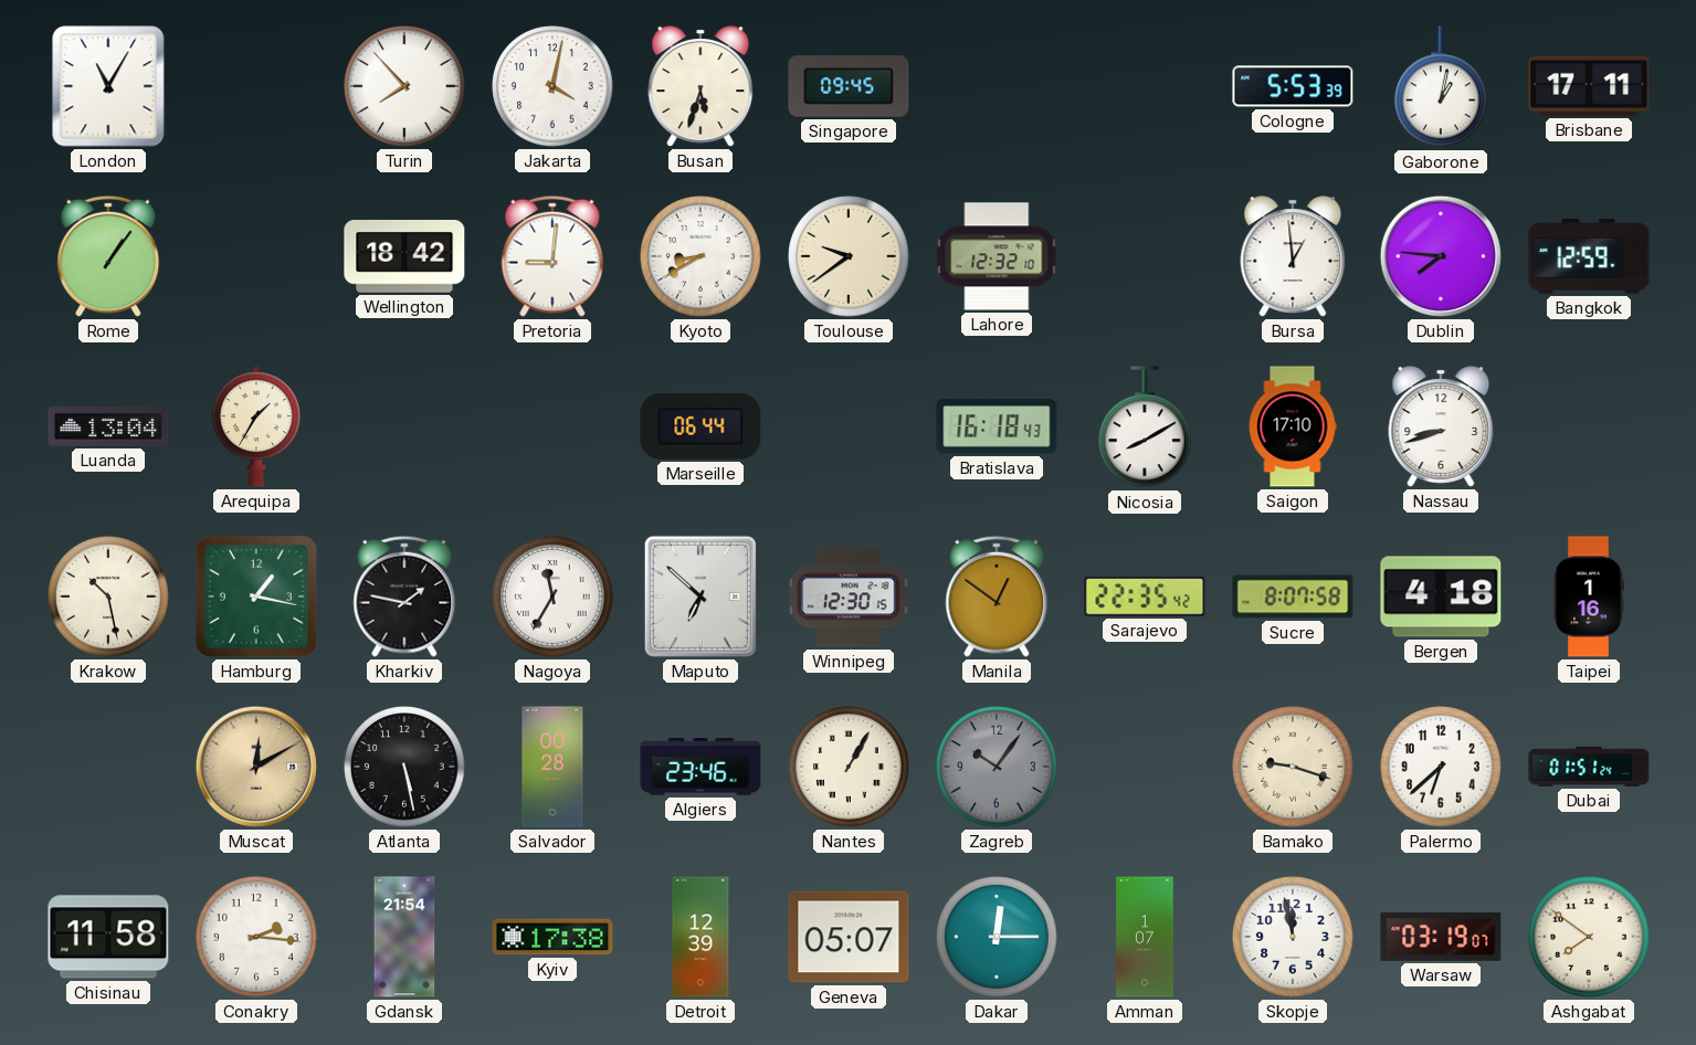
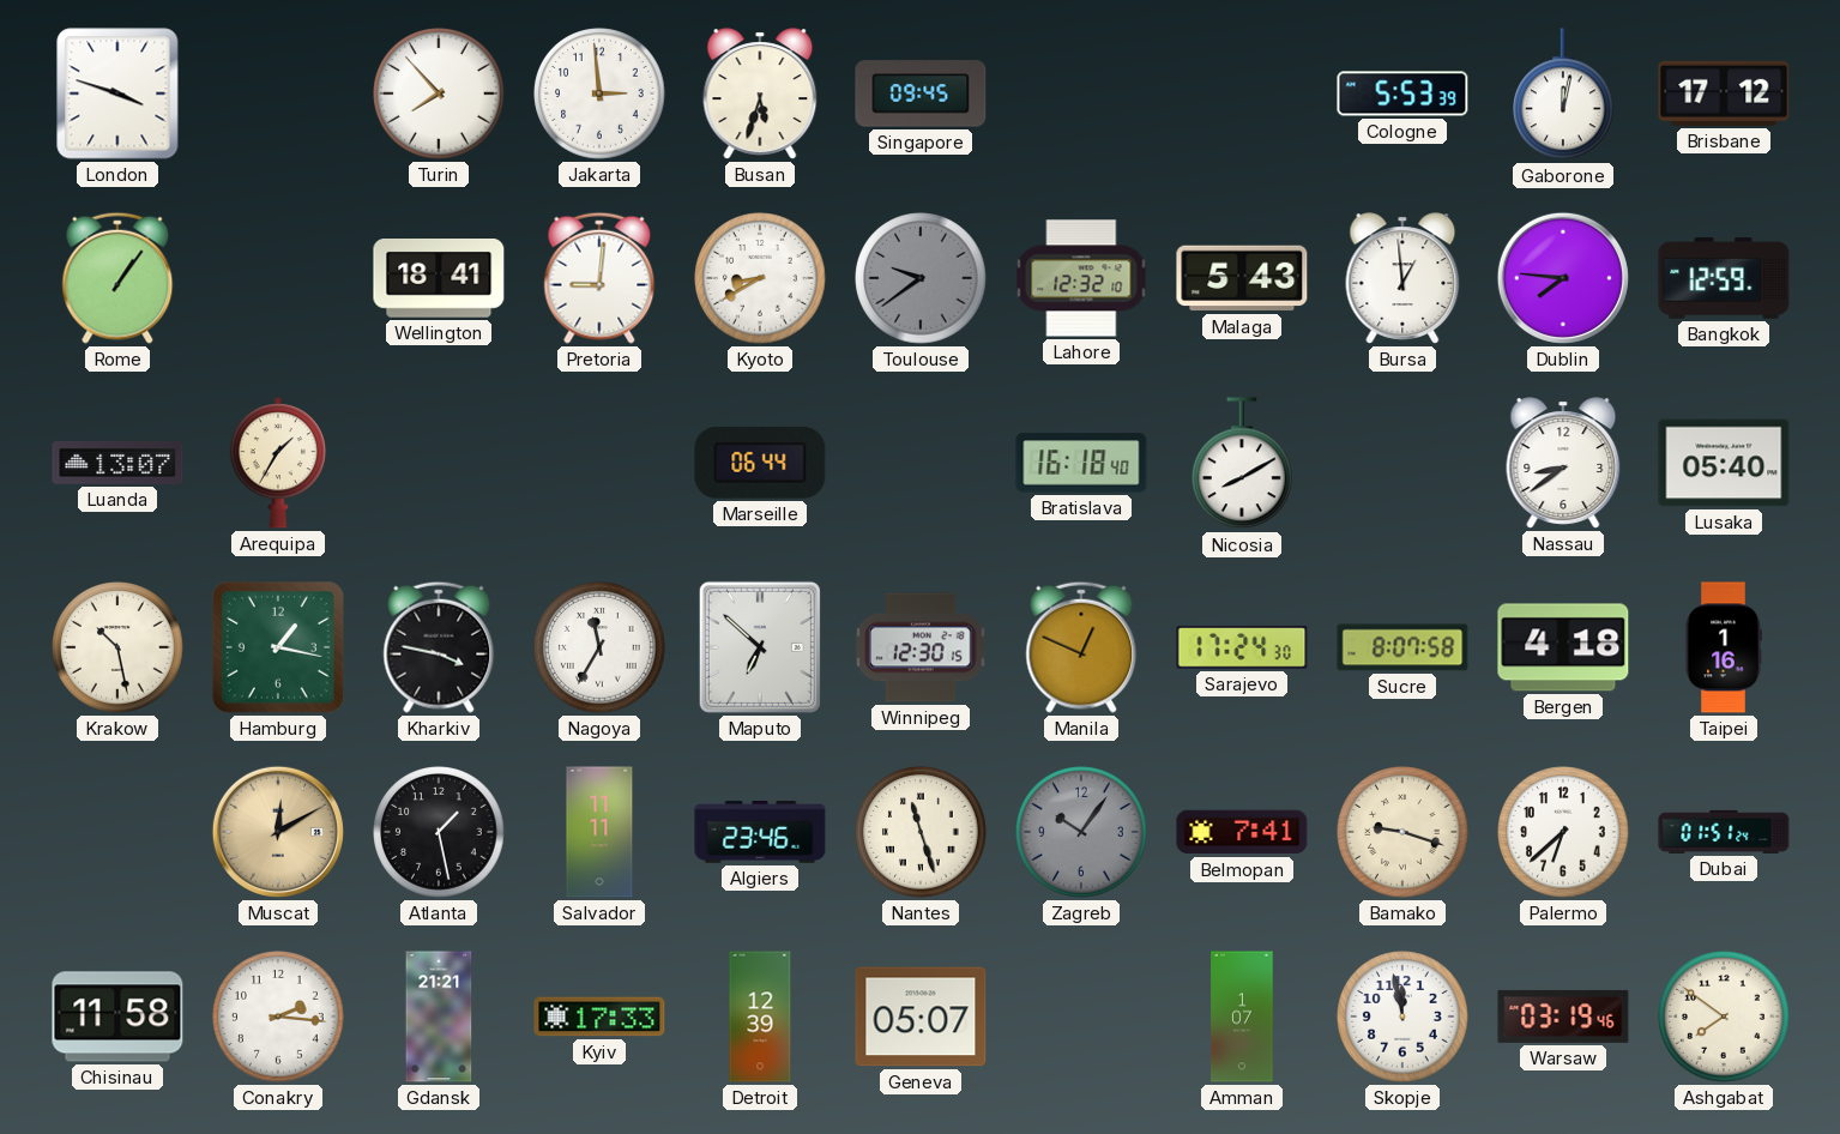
London: 11:05 -> 3:48 (117, 94)
Jakarta: 4:02 -> 2:59 (599, 94)
Gaborone: 1:02 -> 12:02 (1564, 95)
Brisbane: 17:11 -> 17:12 (1724, 94)
Wellington: 18:42 -> 18:41 (439, 279)
Toulouse dial: cream -> grey (921, 278)
Malaga: none -> 5:43 (1242, 278)
Luanda: 13:04 -> 13:07 (117, 463)
Bratislava: 16:18:43 -> 16:18:40 (1081, 463)
Saigon: 17:10 -> none (1293, 426)
Nassau: 8:42 -> 8:39 (1563, 463)
Lusaka: none -> 05:40 (1724, 463)
Kharkiv: 1:47 -> 3:47 (439, 647)
Manila: 12:51 -> 12:49 (1081, 647)
Sarajevo: 22:35 -> 17:24 (1242, 647)
Atlanta: 5:28 -> 1:28 (439, 832)
Salvador: 00:28 -> 11:11 (599, 832)
Nantes: 1:05 -> 11:27 (921, 832)
Belmopan: none -> 7:41 (1242, 832)
Gdansk: 21:54 -> 21:21 (439, 1017)
Kyiv: 17:38 -> 17:33 (599, 1017)
Dakar: 12:15 -> none (997, 937)
Warsaw: 03:19:07 -> 03:19:46 (1563, 1017)
